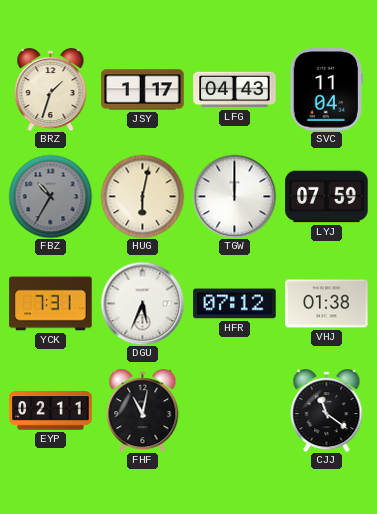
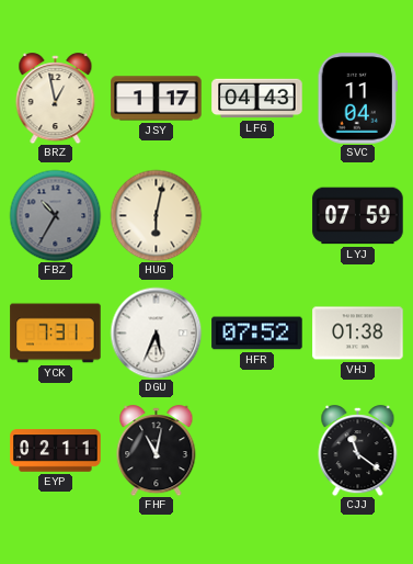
BRZ: 1:33 -> 12:58 (56, 99)
TGW: 12:00 -> none (234, 196)
HFR: 07:12 -> 07:52 (257, 334)
